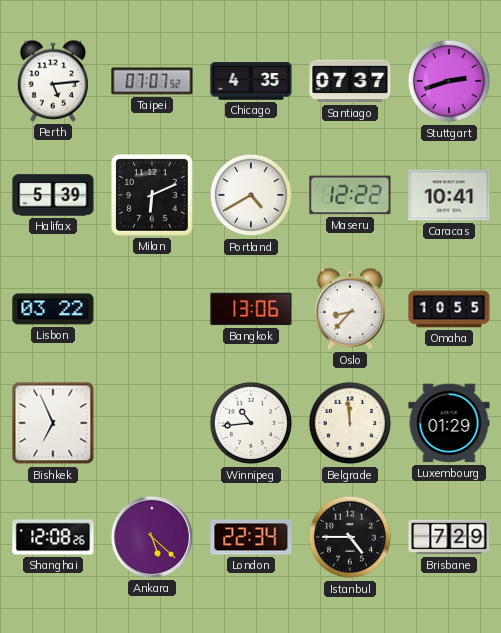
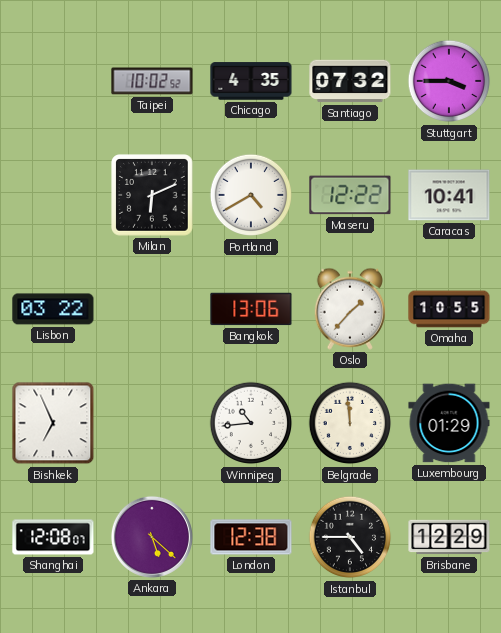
Perth: 5:14 -> none (52, 81)
Taipei: 07:07 -> 10:02 (152, 81)
Santiago: 07:37 -> 07:32 (350, 81)
Stuttgart: 2:42 -> 3:45 (449, 81)
Halifax: 5:39 -> none (53, 195)
Oslo: 8:37 -> 1:37 (349, 309)
Shanghai: 12:08:26 -> 12:08:07 (53, 537)
London: 22:34 -> 12:38 (251, 537)
Brisbane: 7:29 -> 12:29 (449, 537)
